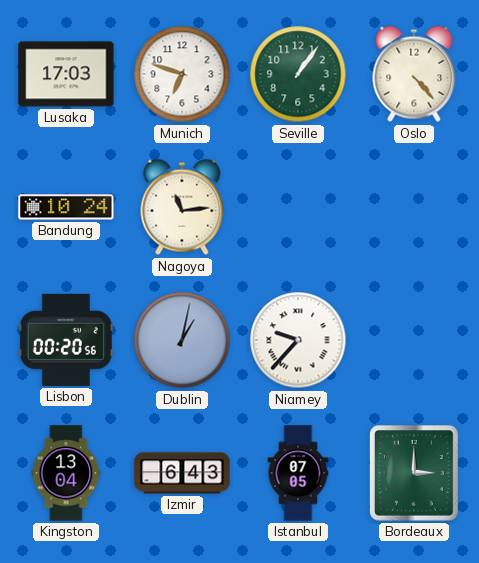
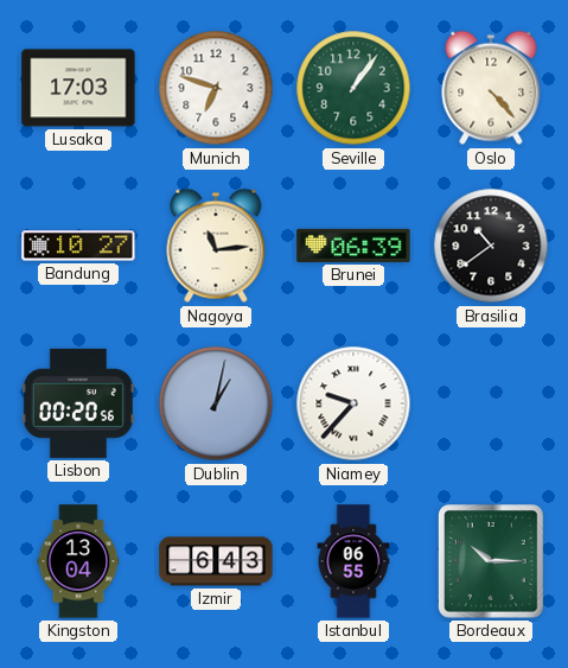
Bandung: 10:24 -> 10:27 (78, 246)
Brunei: none -> 06:39 (353, 246)
Brasilia: none -> 10:39 (491, 246)
Istanbul: 07:05 -> 06:55 (353, 561)
Bordeaux: 3:00 -> 10:15 (492, 562)
